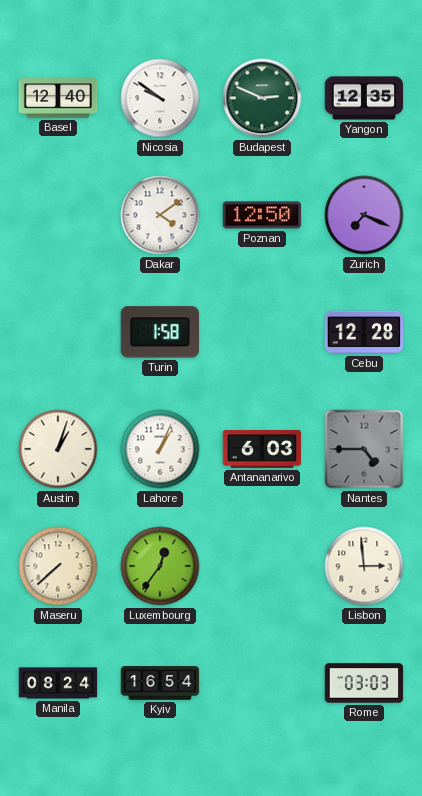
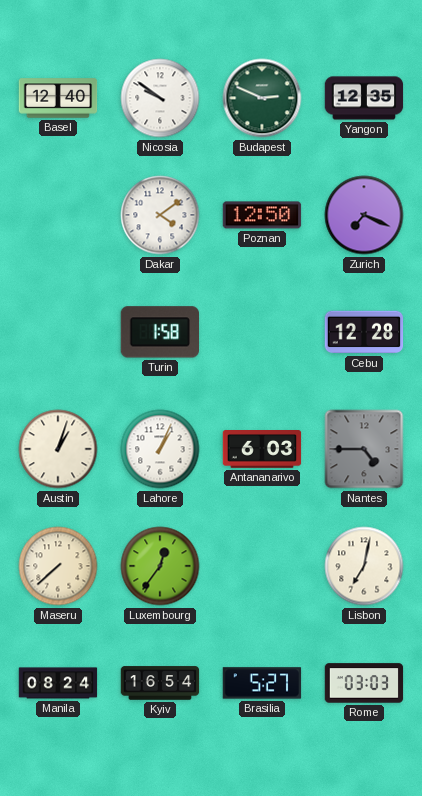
Lisbon: 2:59 -> 7:02 (364, 566)
Brasilia: none -> 5:27 (262, 683)
